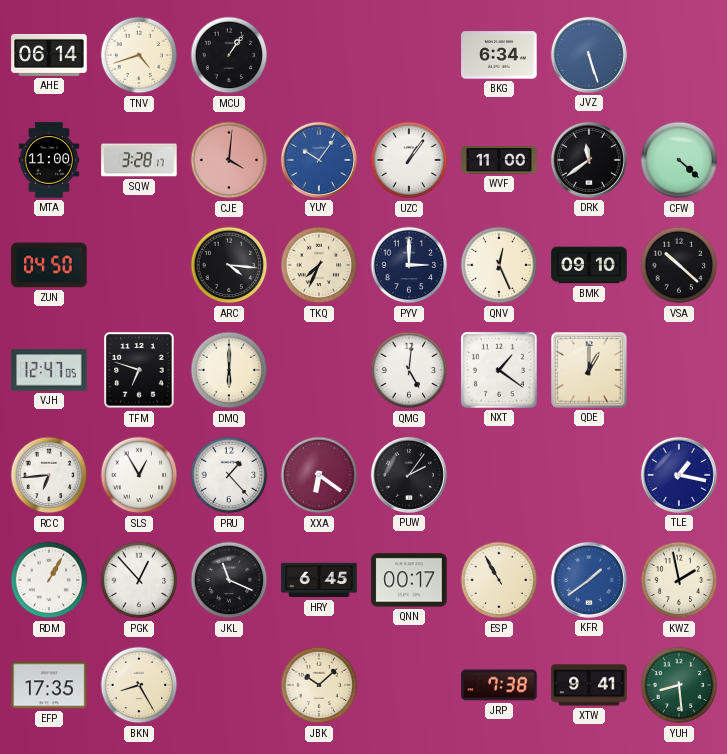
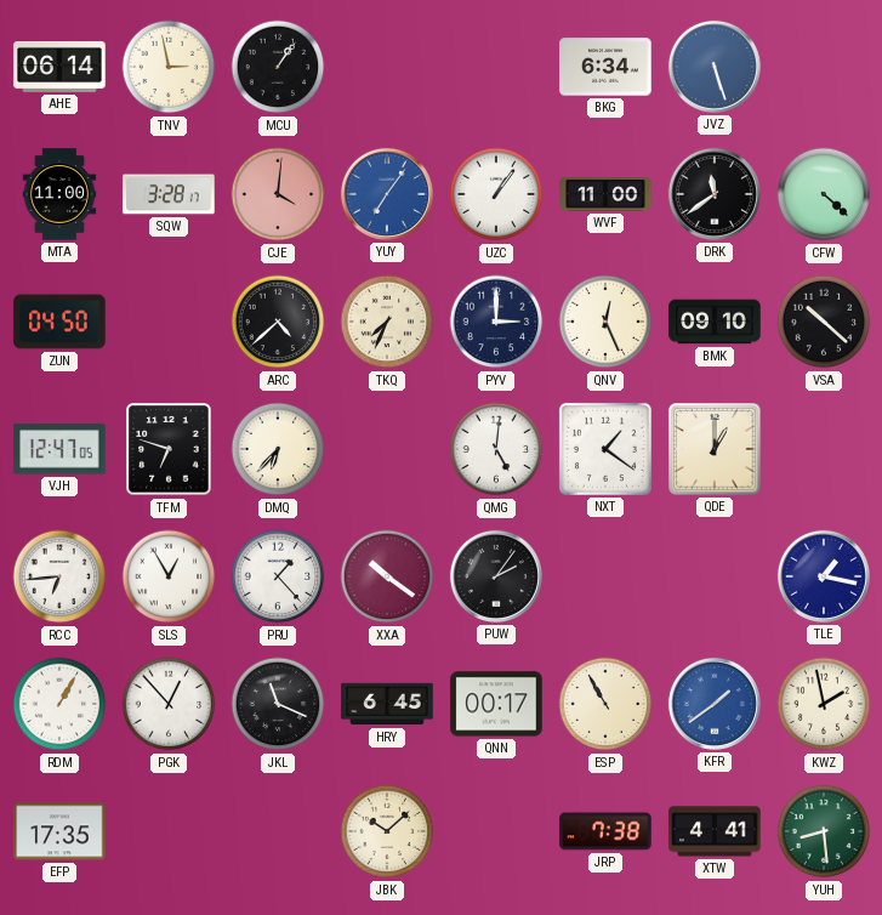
TNV: 4:42 -> 2:58 (169, 67)
YUY: 10:06 -> 7:06 (387, 194)
ARC: 4:16 -> 4:38 (278, 322)
DMQ: 6:00 -> 6:37 (278, 449)
XXA: 6:21 -> 10:21 (387, 576)
BKN: 8:25 -> none (139, 685)
XTW: 9:41 -> 4:41 (715, 831)
